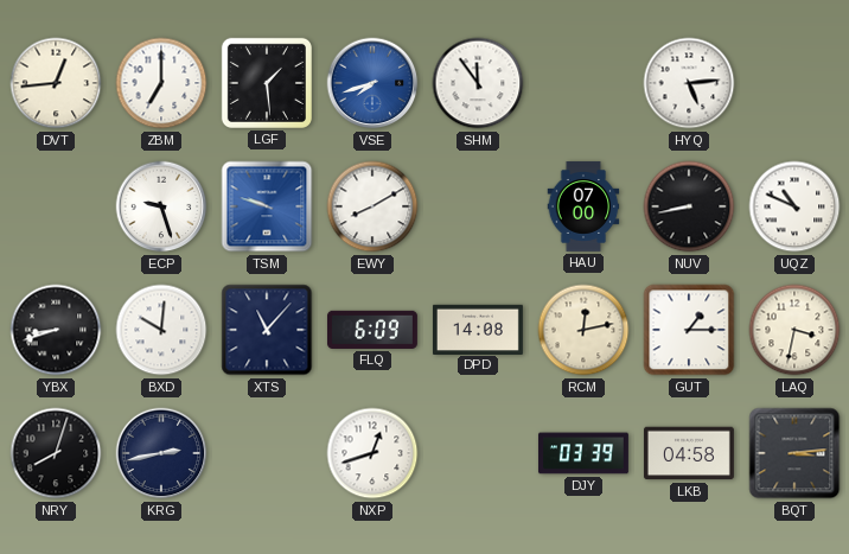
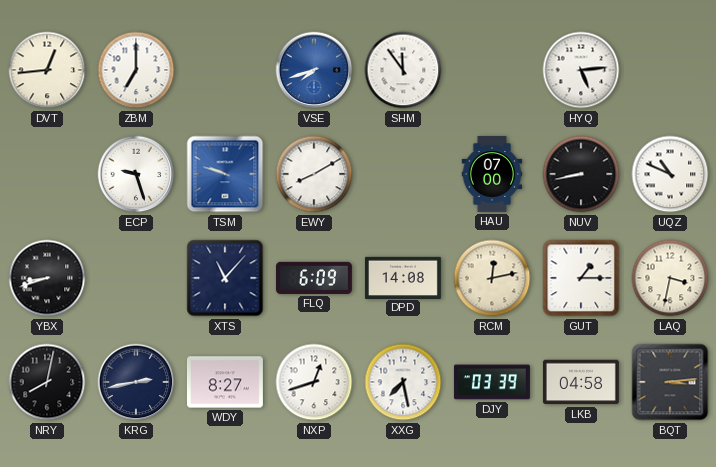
LGF: 1:29 -> none (267, 83)
BXD: 10:01 -> none (161, 330)
NRY: 8:03 -> 8:02 (47, 382)
WDY: none -> 8:27 (225, 382)
XXG: none -> 7:28 (403, 382)
